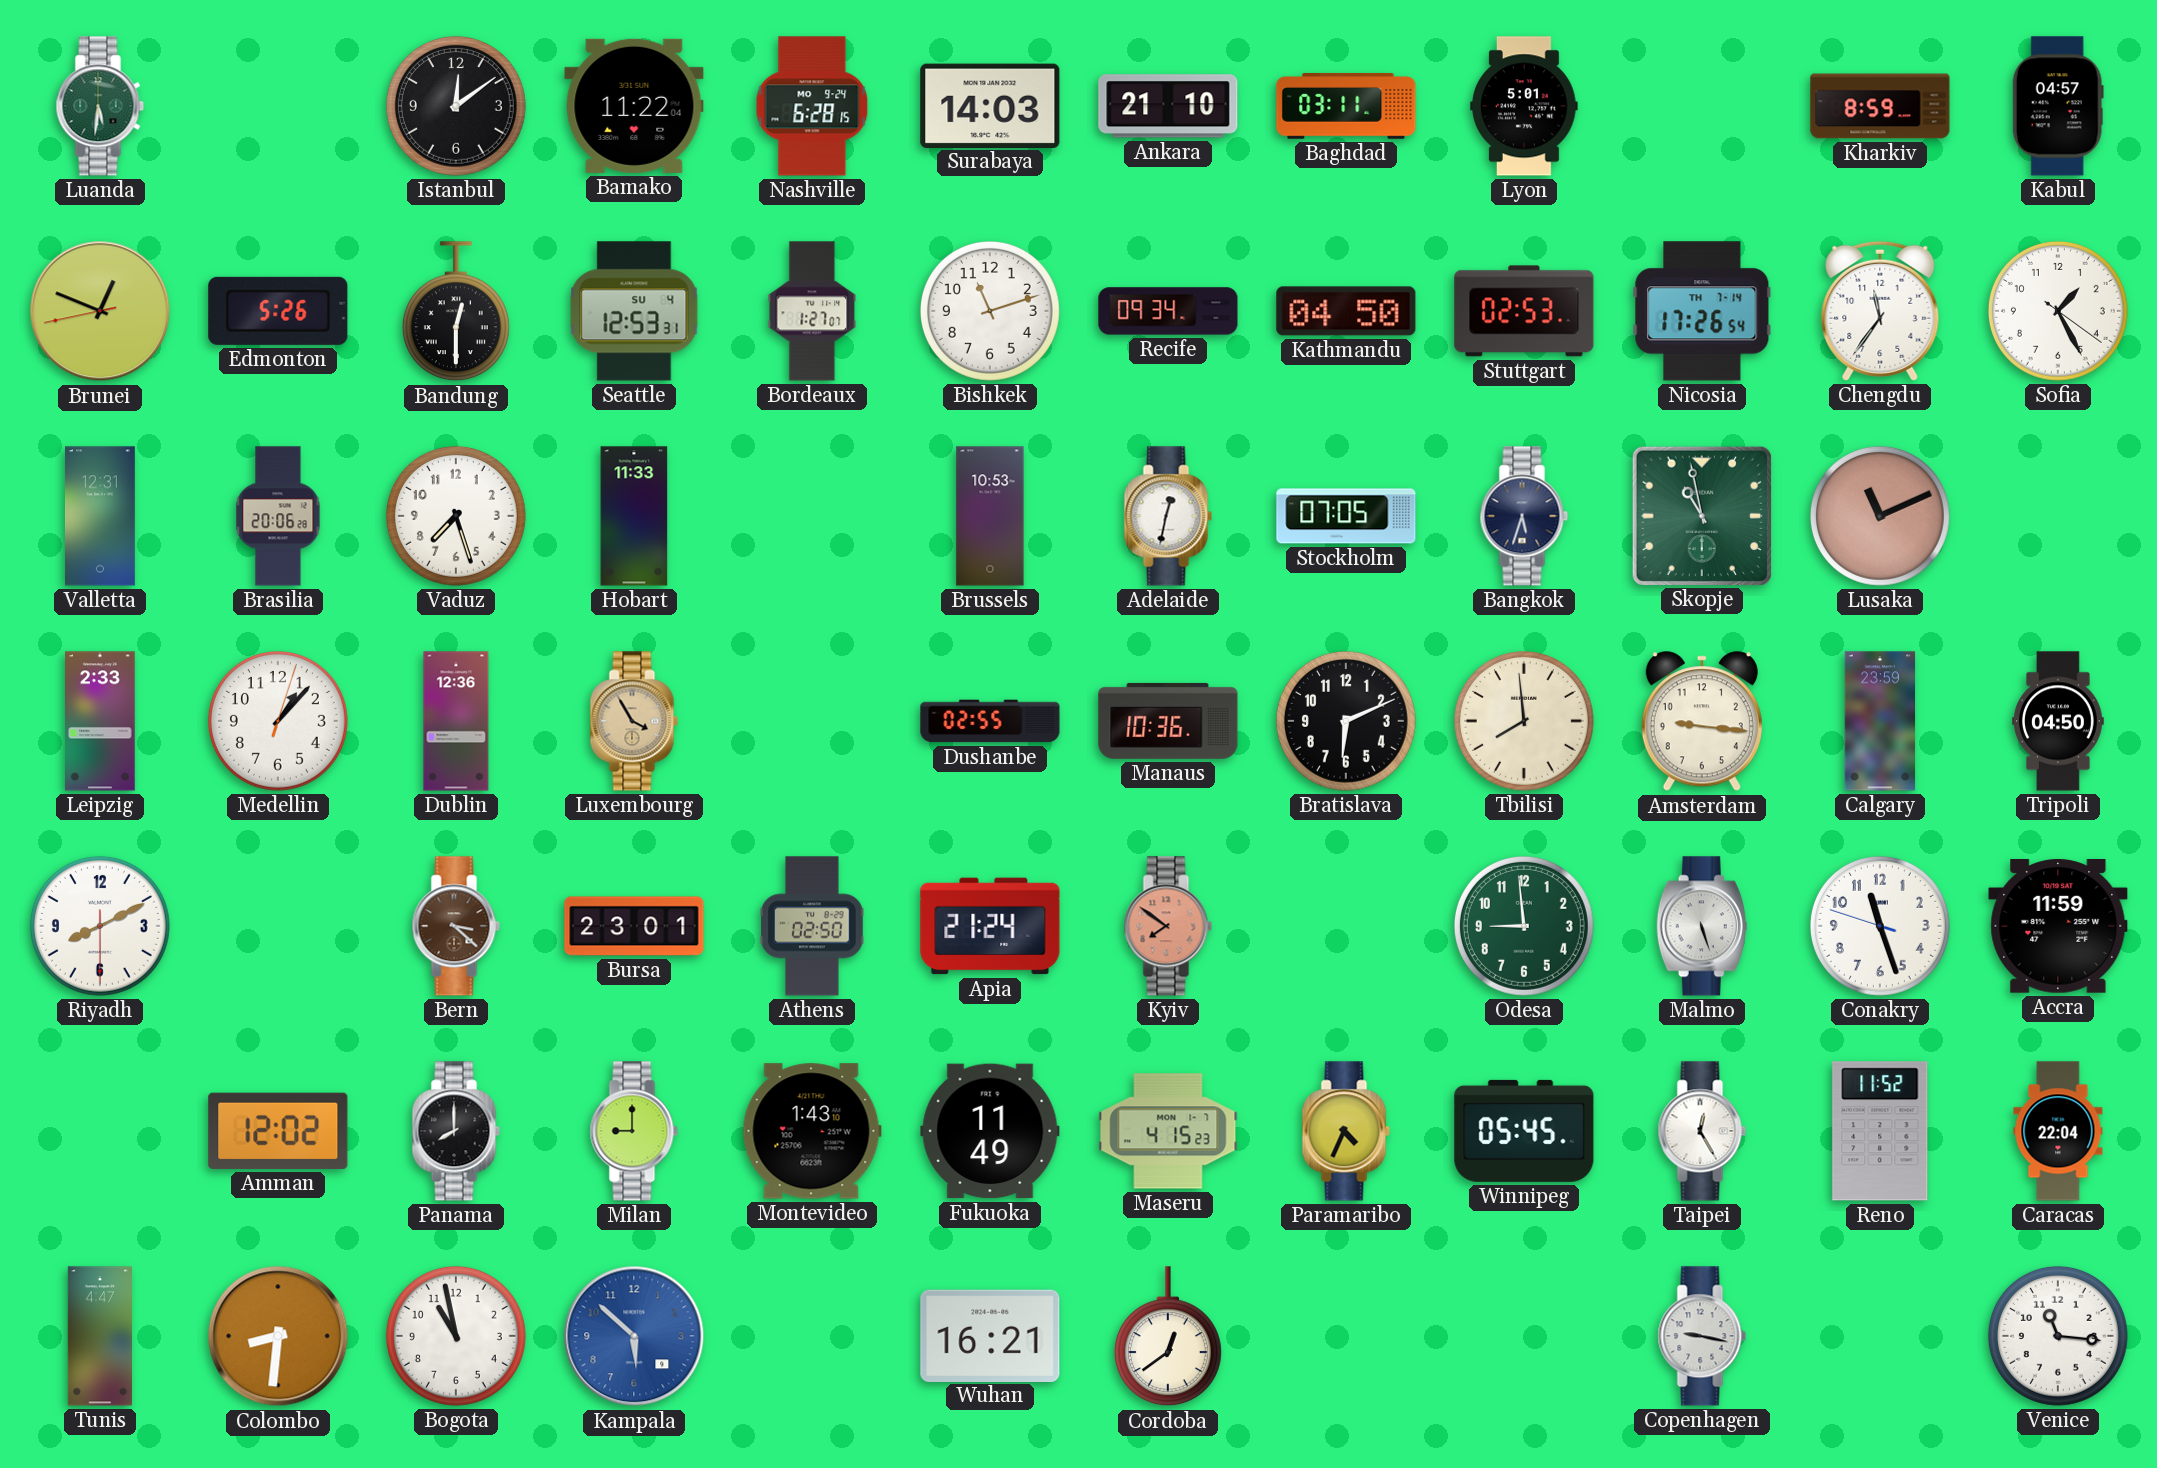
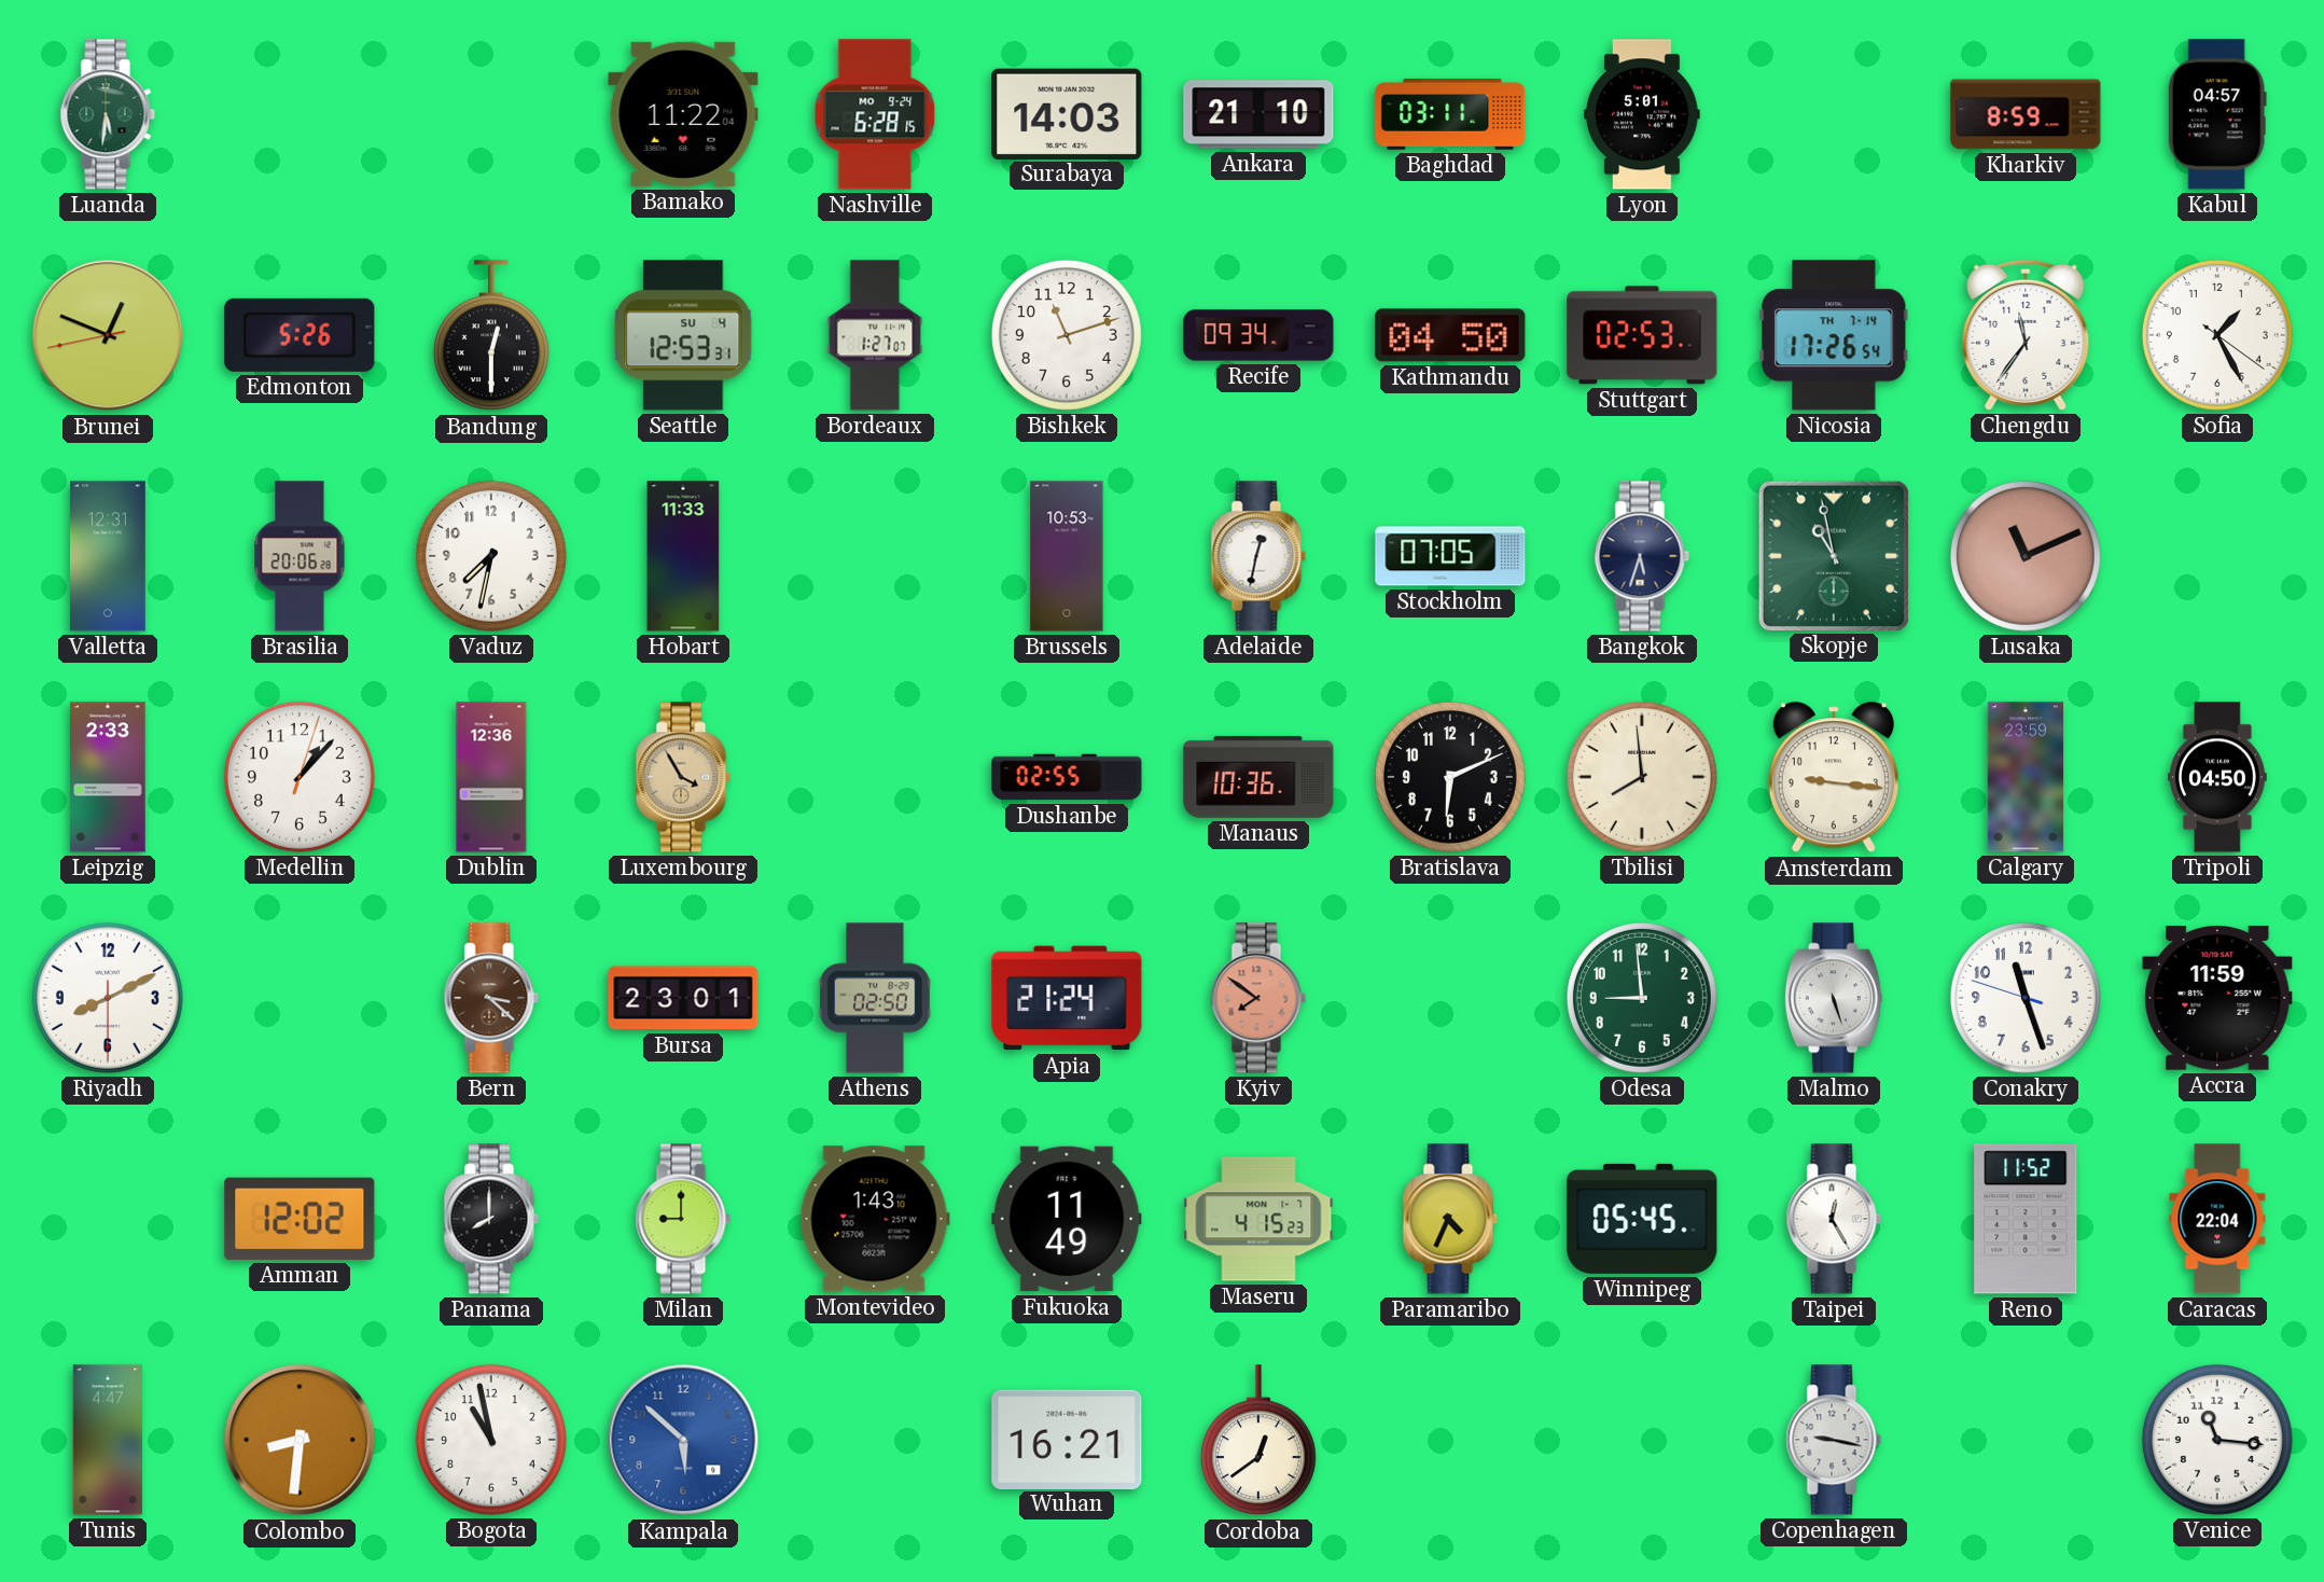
Istanbul: 12:09 -> none (456, 106)
Vaduz: 7:27 -> 7:32 (491, 556)
